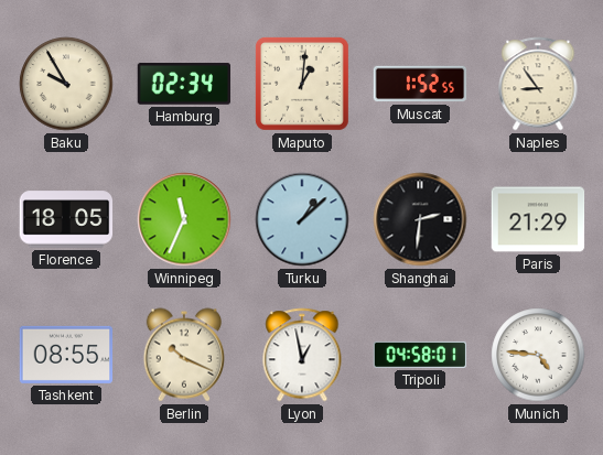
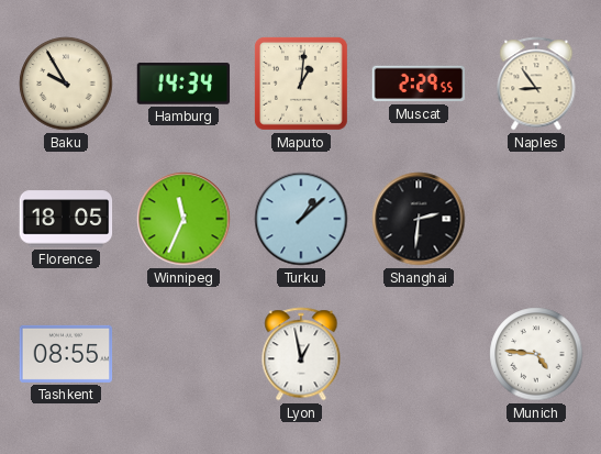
Hamburg: 02:34 -> 14:34 (183, 84)
Muscat: 1:52 -> 2:29 (419, 84)
Paris: 21:29 -> none (538, 219)
Berlin: 10:19 -> none (184, 355)
Tripoli: 04:58 -> none (420, 355)
